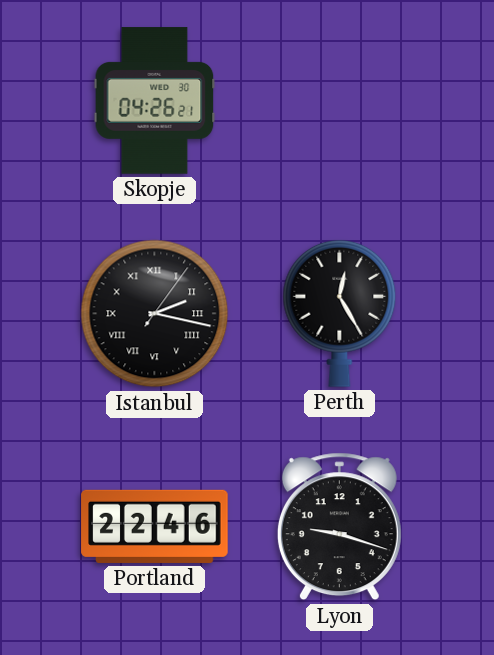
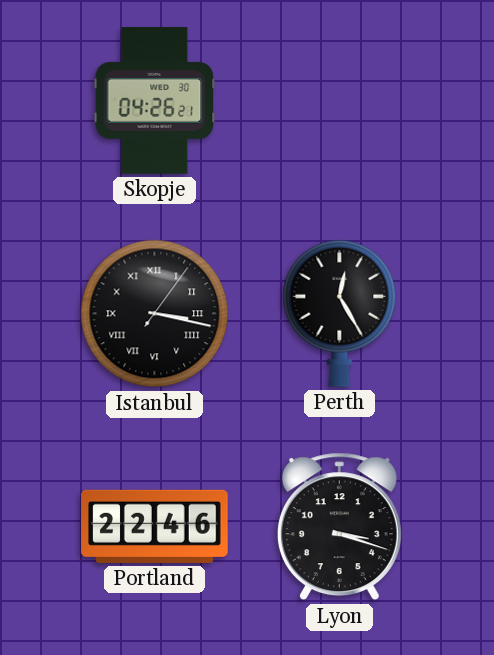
Istanbul: 2:17 -> 3:17 (155, 314)
Lyon: 9:18 -> 3:18 (339, 527)
